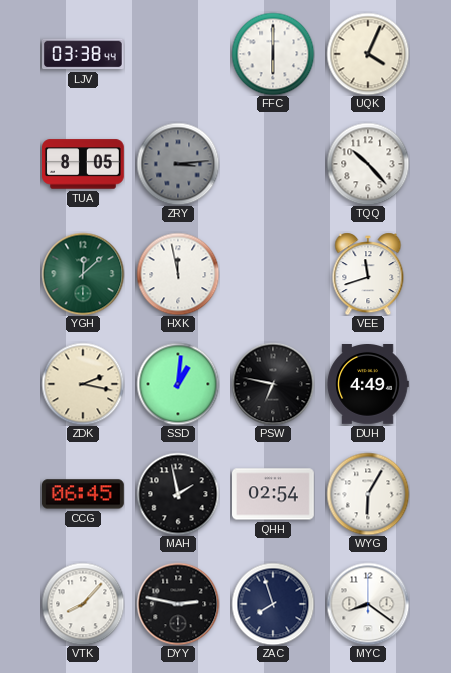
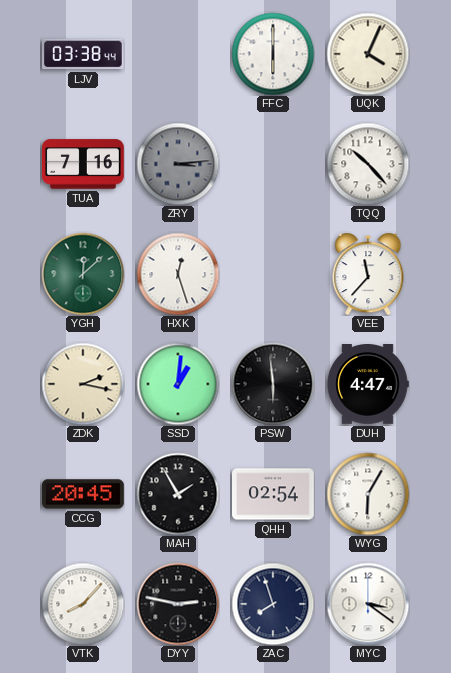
TUA: 8:05 -> 7:16 (84, 164)
HXK: 11:58 -> 12:27 (178, 274)
VEE: 11:42 -> 11:37 (368, 274)
PSW: 6:47 -> 5:59 (273, 384)
DUH: 4:49 -> 4:47 (368, 385)
CCG: 06:45 -> 20:45 (84, 494)
MAH: 1:58 -> 1:55 (178, 494)
MYC: 8:21 -> 3:21 (368, 604)
